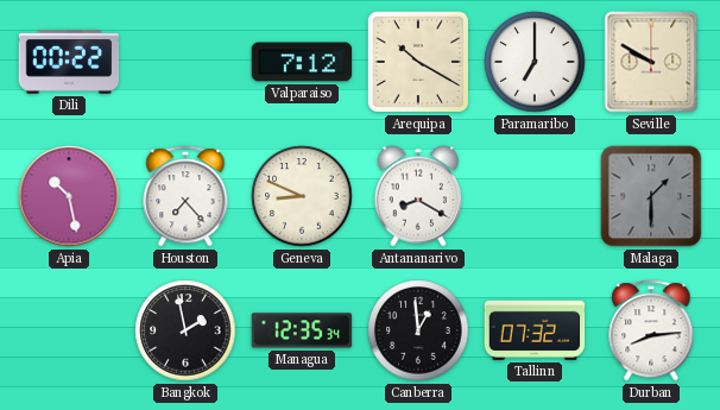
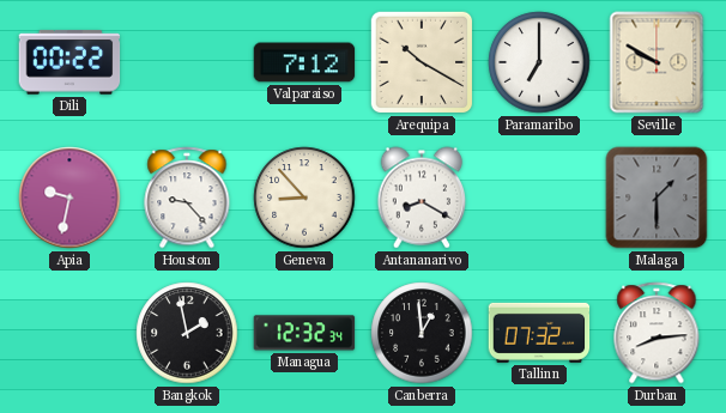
Apia: 10:28 -> 9:32 (69, 198)
Houston: 7:23 -> 9:23 (187, 198)
Geneva: 8:49 -> 8:53 (304, 198)
Managua: 12:35 -> 12:32 (304, 333)
